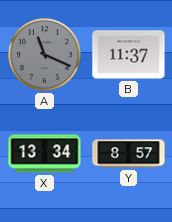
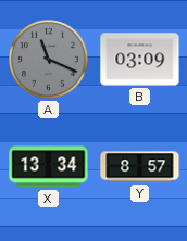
B: 11:37 -> 03:09 (140, 60)
